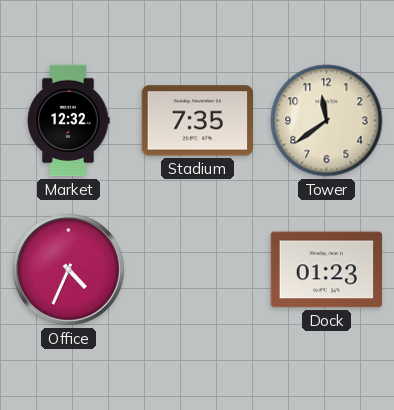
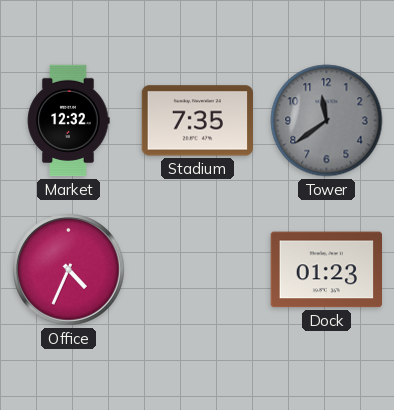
Tower dial: cream -> grey (327, 121)
